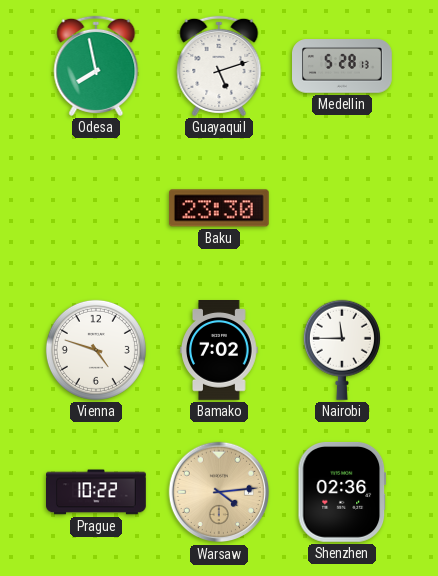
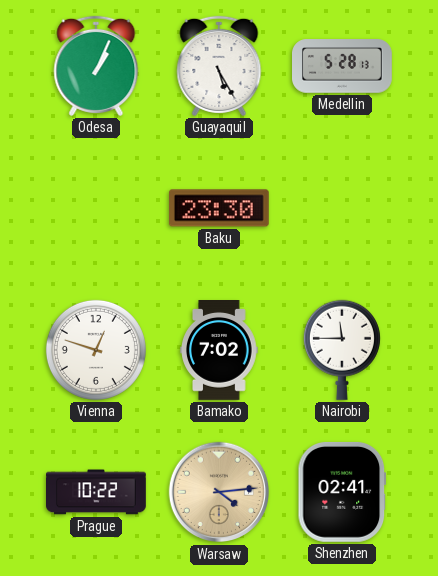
Odesa: 7:58 -> 1:04 (96, 66)
Guayaquil: 5:12 -> 5:25 (219, 66)
Vienna: 4:48 -> 12:48 (96, 350)
Shenzhen: 02:36 -> 02:41 (342, 492)
